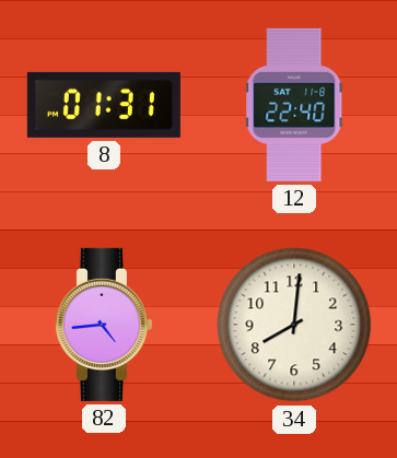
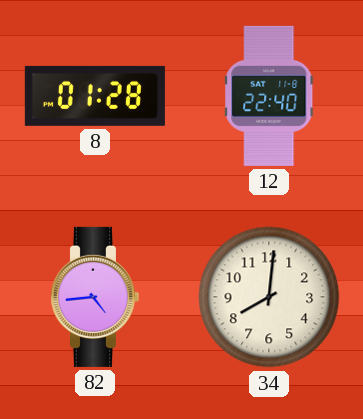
8: 01:31 -> 01:28 (95, 96)
